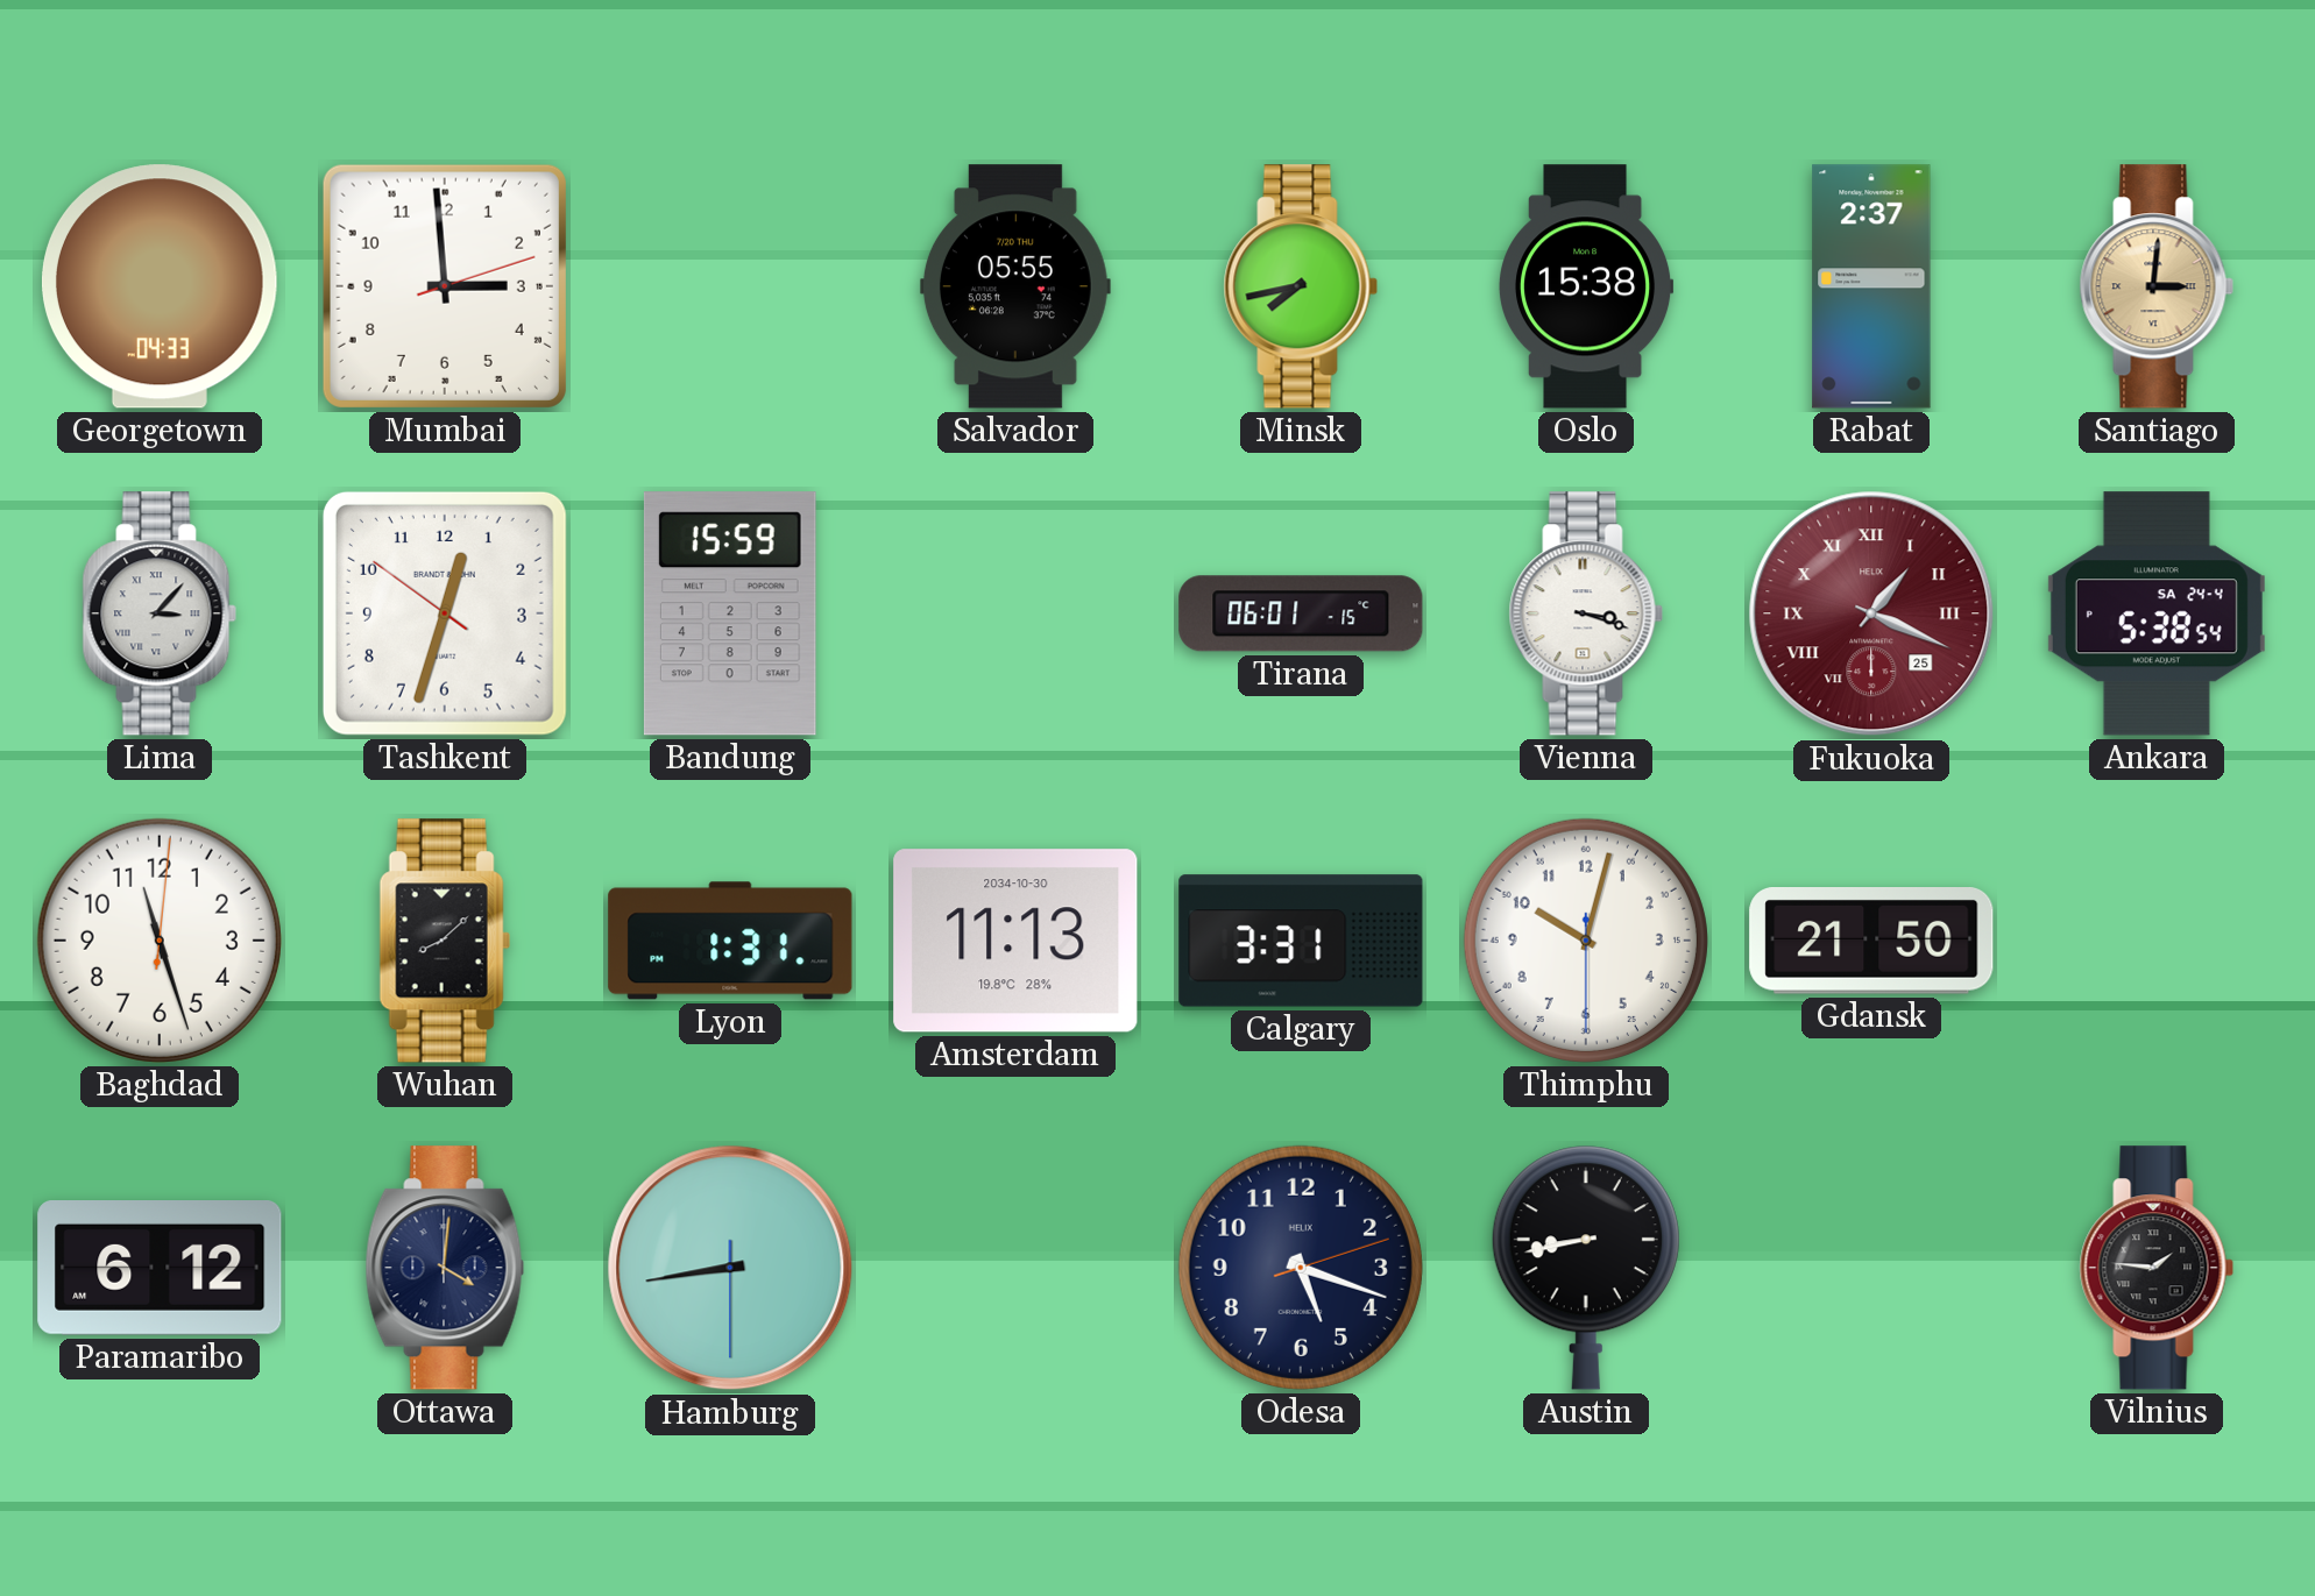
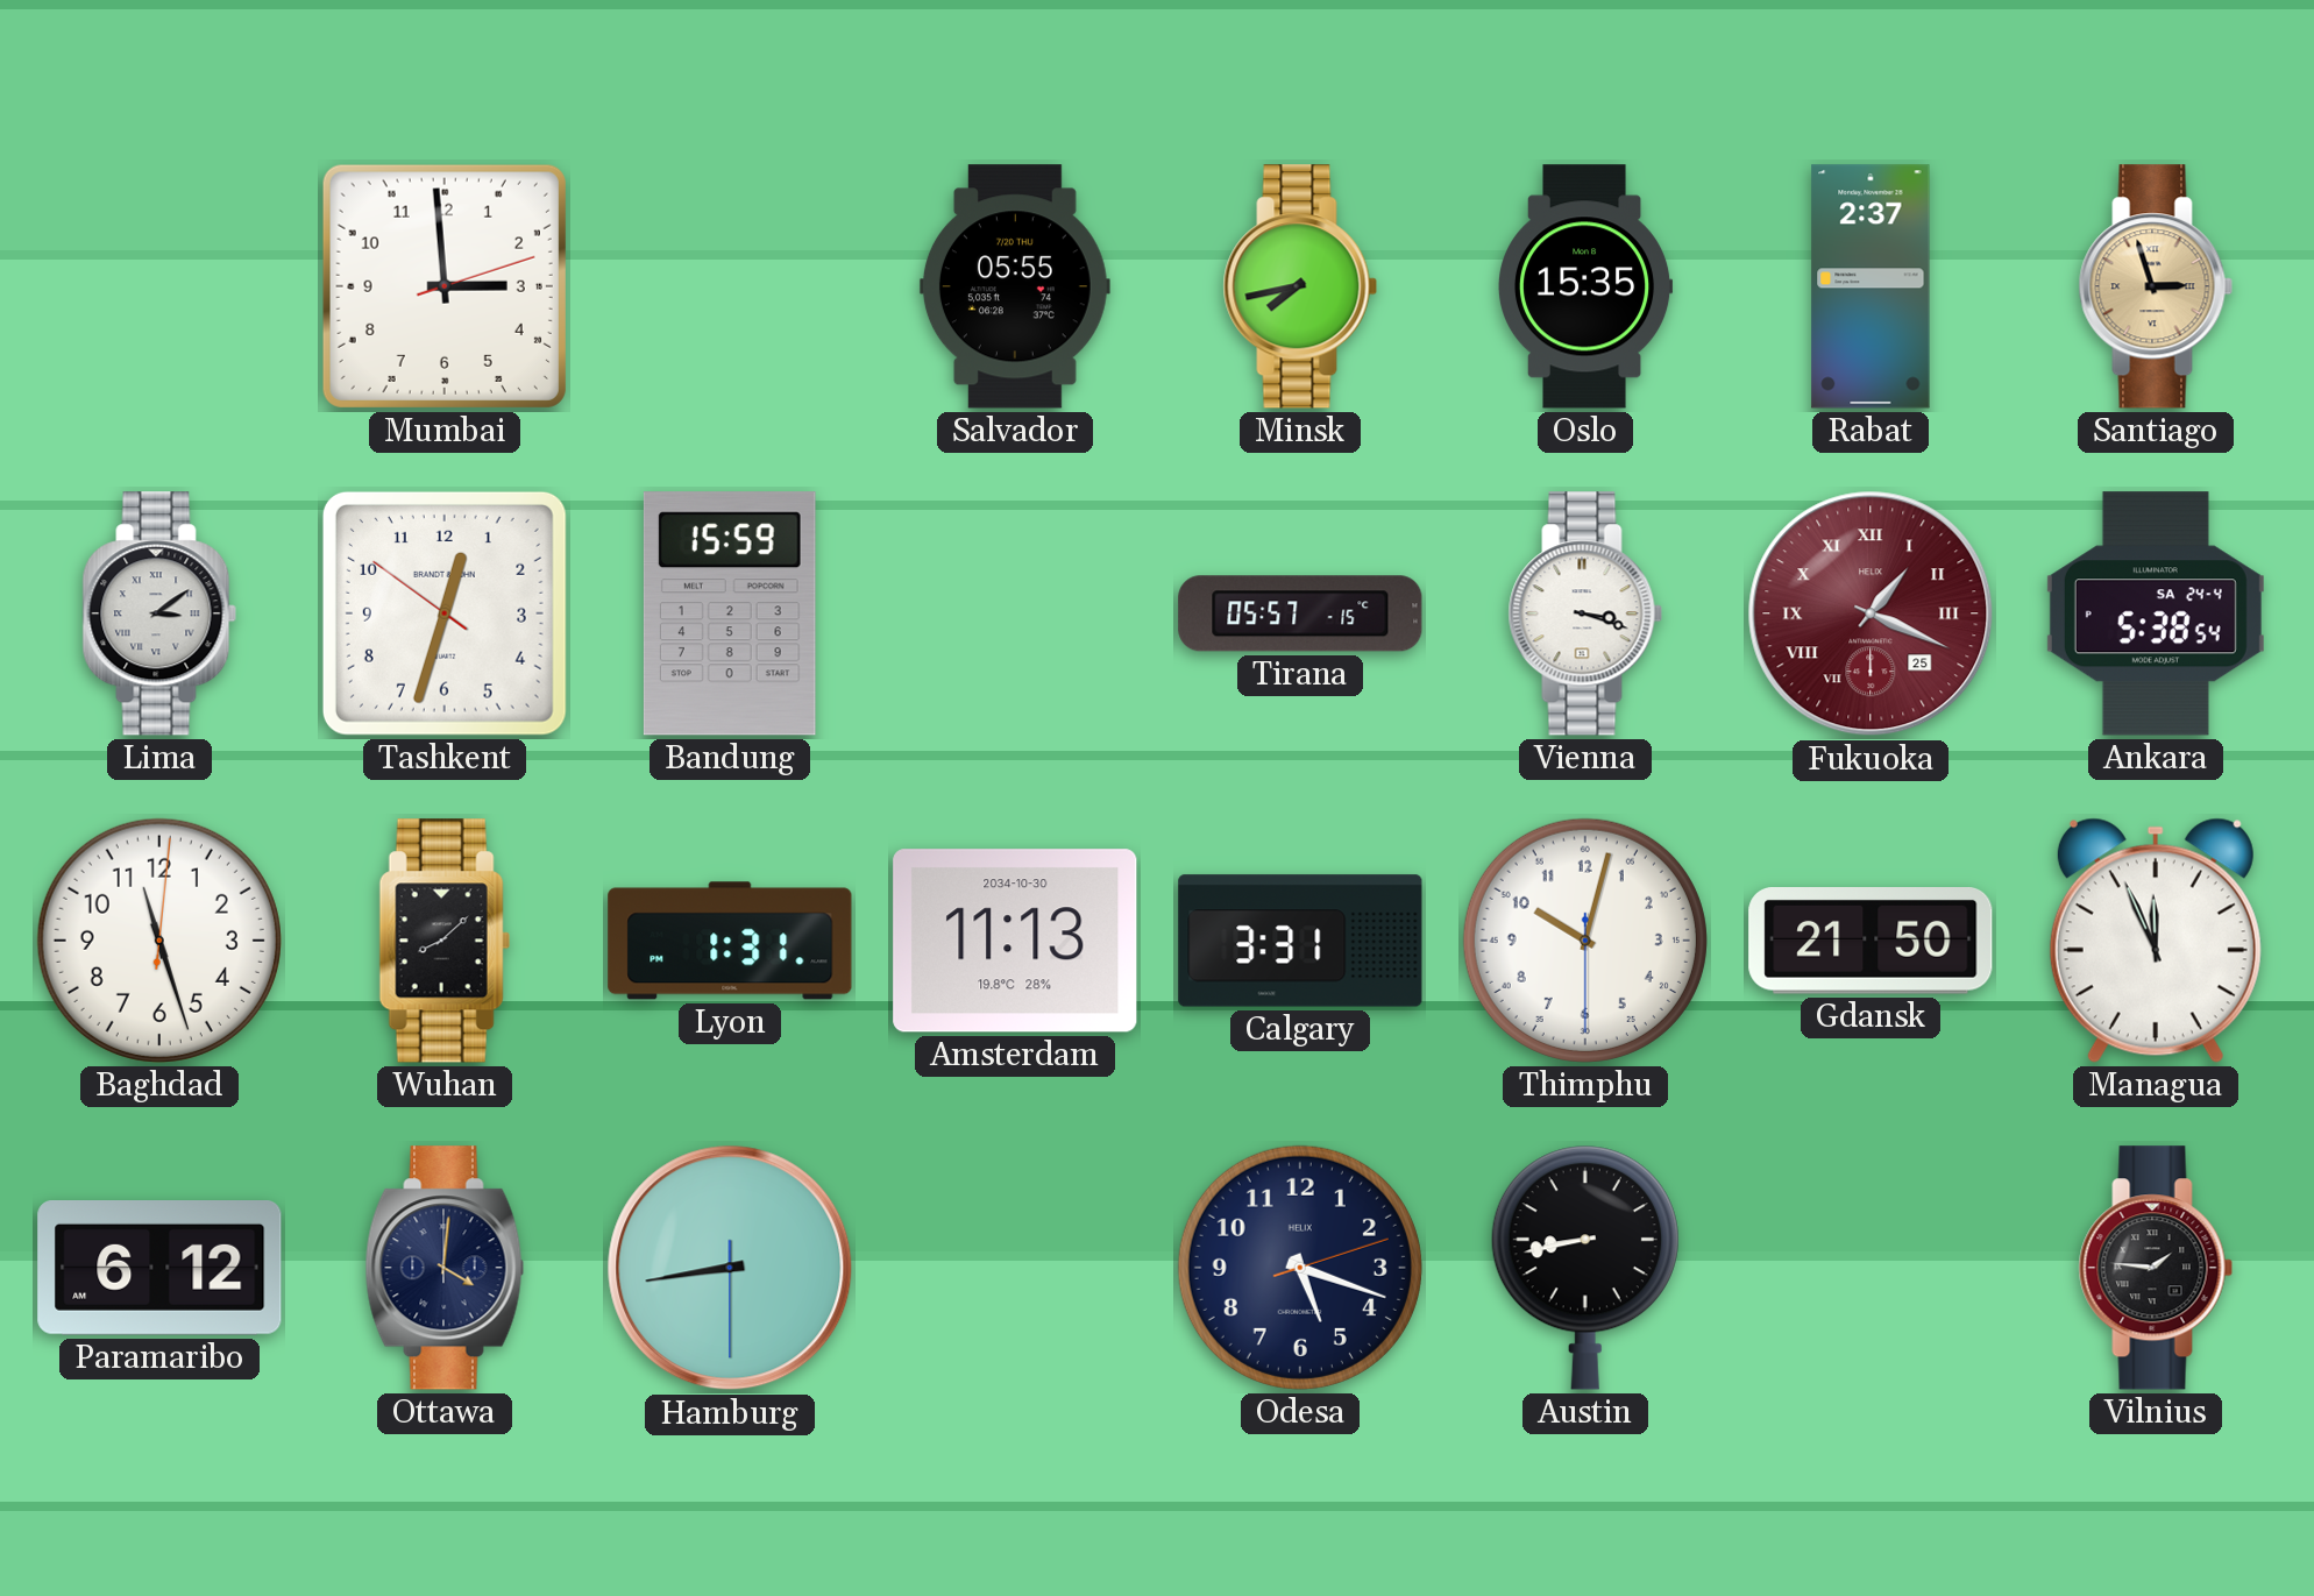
Georgetown: 04:33 -> none (160, 286)
Oslo: 15:38 -> 15:35 (1587, 286)
Santiago: 3:01 -> 2:57 (2156, 286)
Lima: 3:07 -> 3:09 (159, 613)
Tirana: 06:01 -> 05:57 (1300, 613)
Managua: none -> 11:56 (2156, 941)
